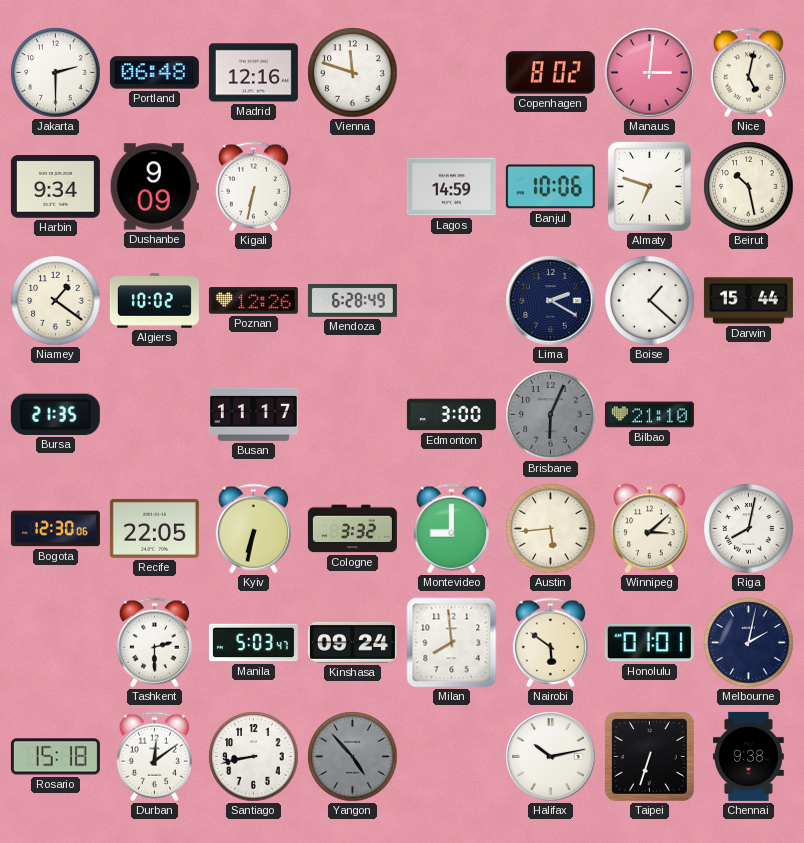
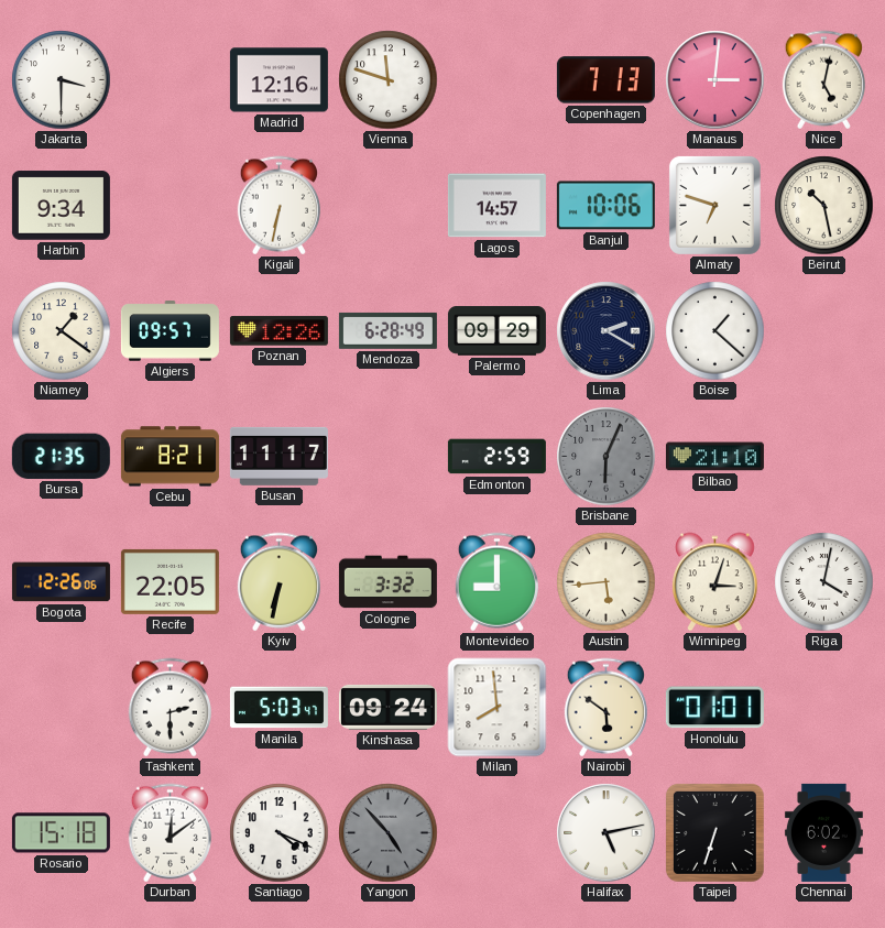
Jakarta: 2:30 -> 3:30 (62, 80)
Portland: 06:48 -> none (154, 73)
Copenhagen: 8:02 -> 7:13 (605, 80)
Dushanbe: 9:09 -> none (154, 187)
Lagos: 14:59 -> 14:57 (496, 206)
Algiers: 10:02 -> 09:57 (170, 331)
Palermo: none -> 09:29 (496, 331)
Darwin: 15:44 -> none (748, 301)
Cebu: none -> 8:21 (170, 457)
Edmonton: 3:00 -> 2:59 (496, 457)
Bogota: 12:30 -> 12:26 (61, 582)
Winnipeg: 3:08 -> 3:03 (715, 582)
Riga: 8:02 -> 4:02 (824, 582)
Melbourne: 2:02 -> none (749, 643)
Santiago: 8:43 -> 4:19 (280, 833)
Halifax: 10:13 -> 5:13 (607, 833)
Chennai: 9:38 -> 6:02 (823, 832)
